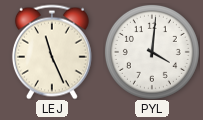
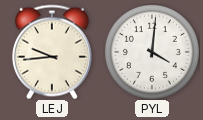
LEJ: 11:26 -> 9:44 (52, 52)
